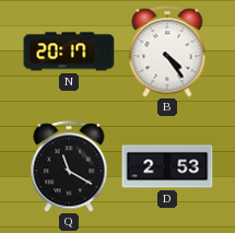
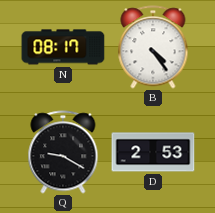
N: 20:17 -> 08:17 (63, 47)
Q: 11:20 -> 9:20 (63, 152)
